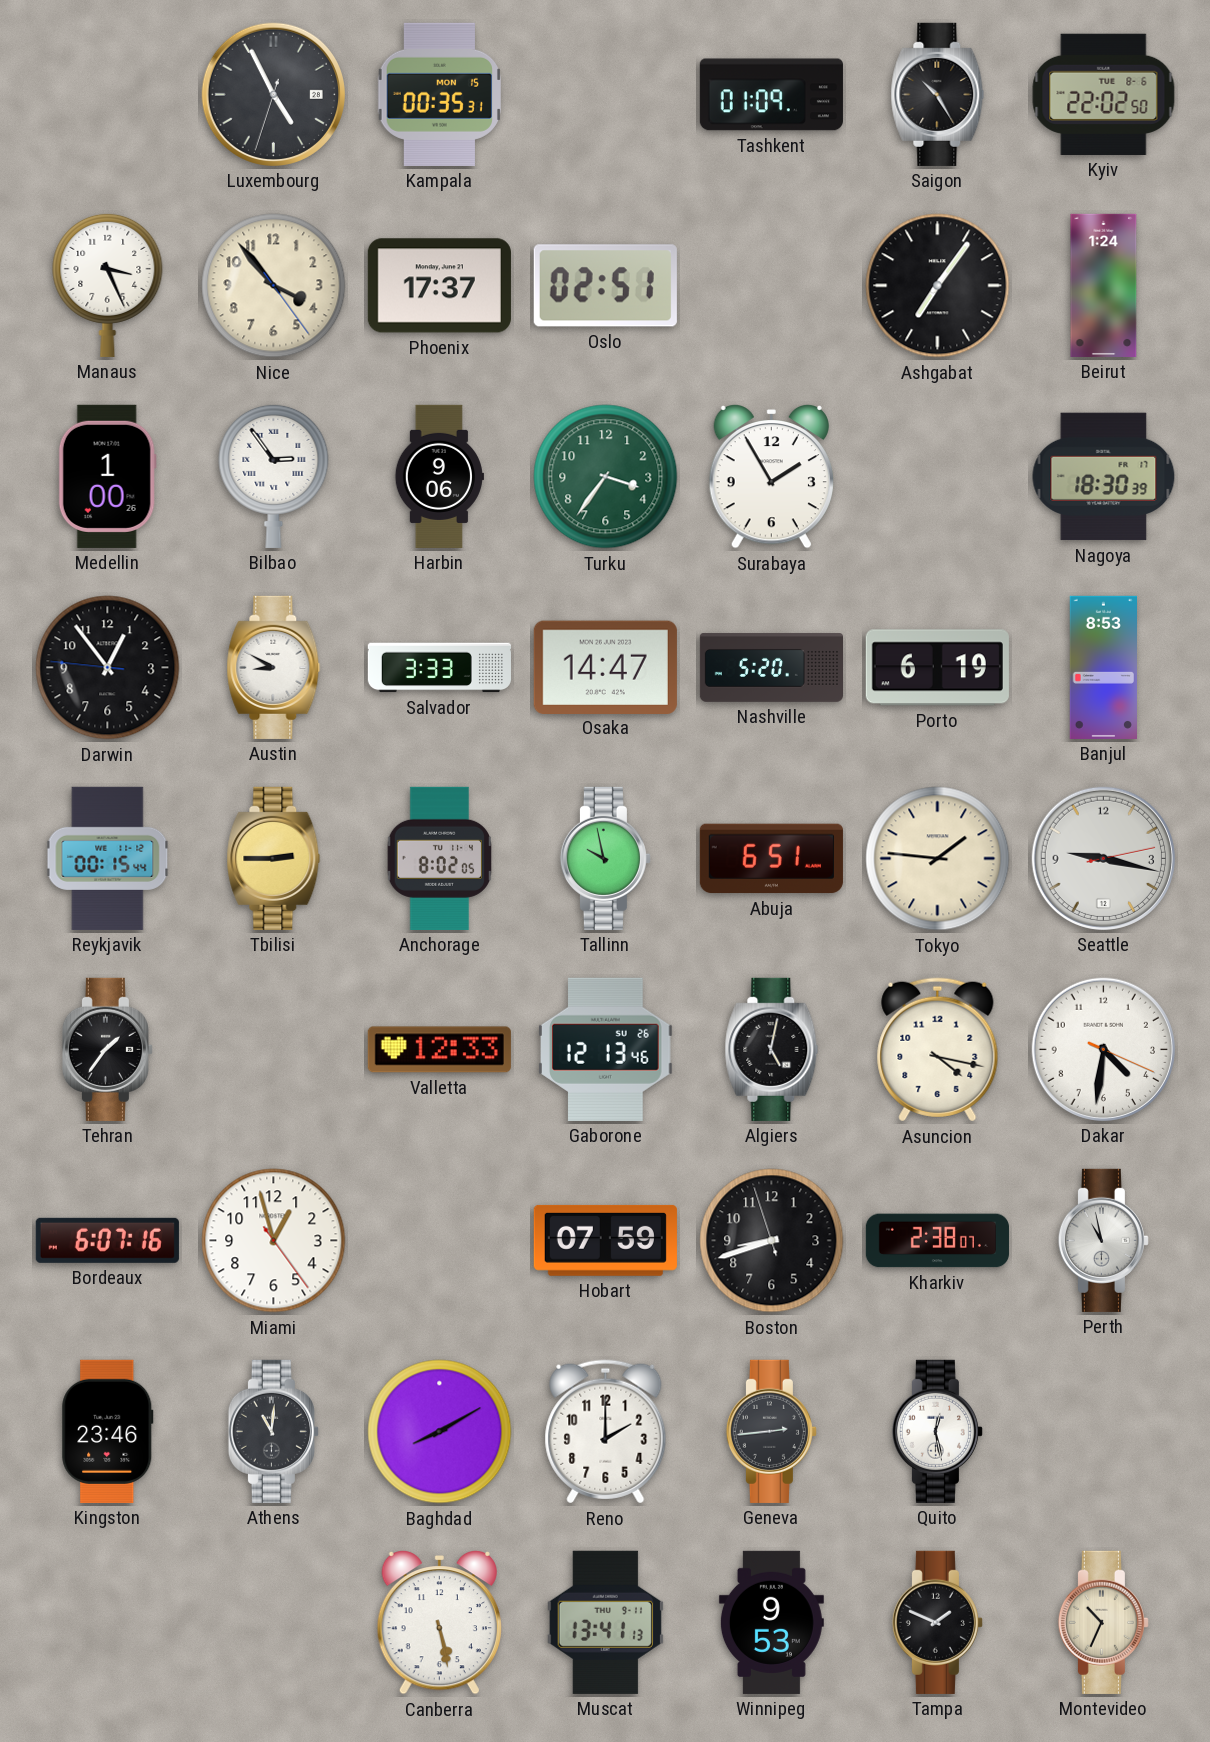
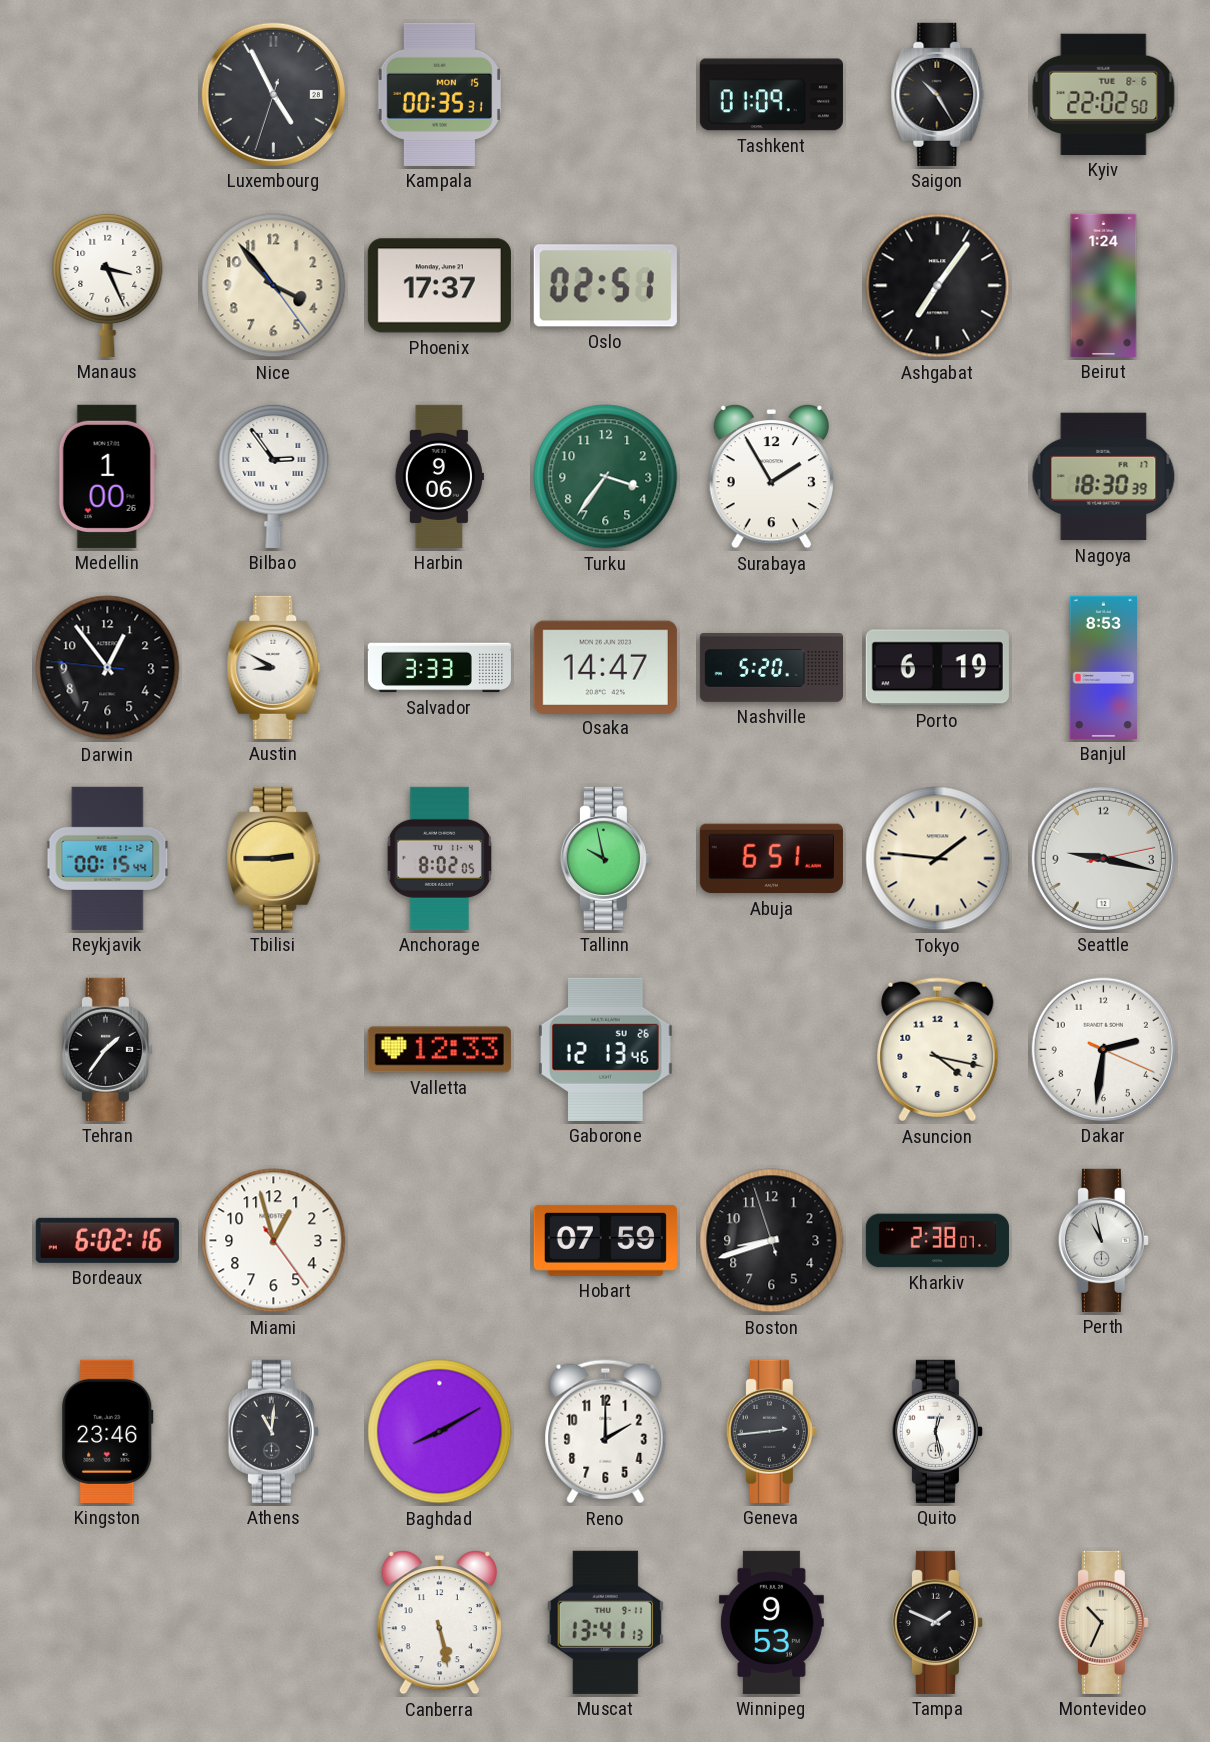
Algiers: 5:02 -> none (772, 1049)
Dakar: 4:31 -> 2:31 (1103, 1049)
Bordeaux: 6:07 -> 6:02 (107, 1240)
